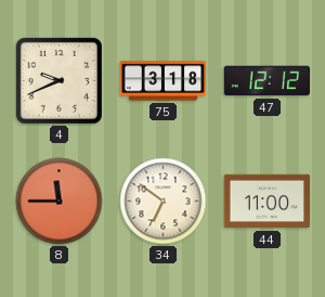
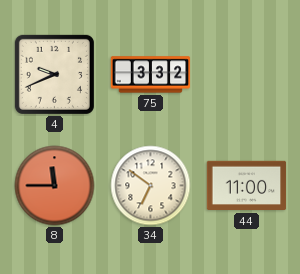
75: 3:18 -> 3:32 (151, 75)
47: 12:12 -> none (266, 81)
